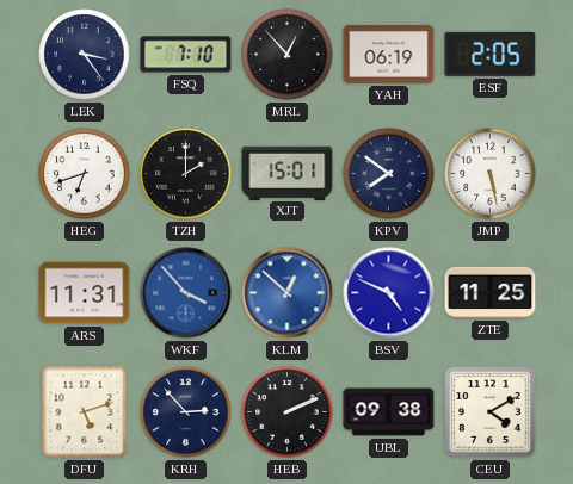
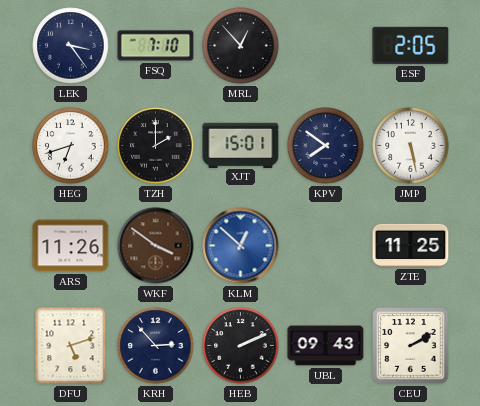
YAH: 06:19 -> none (389, 54)
ARS: 11:31 -> 11:26 (71, 246)
WKF: 3:53 -> 3:51 (156, 246)
WKF dial: blue -> brown (156, 246)
BSV: 4:49 -> none (389, 293)
UBL: 09:38 -> 09:43 (326, 346)
CEU: 4:10 -> 2:10 (411, 346)
